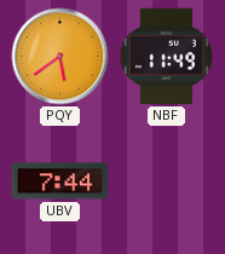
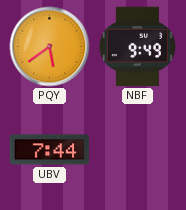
NBF: 11:49 -> 9:49 (137, 47)
